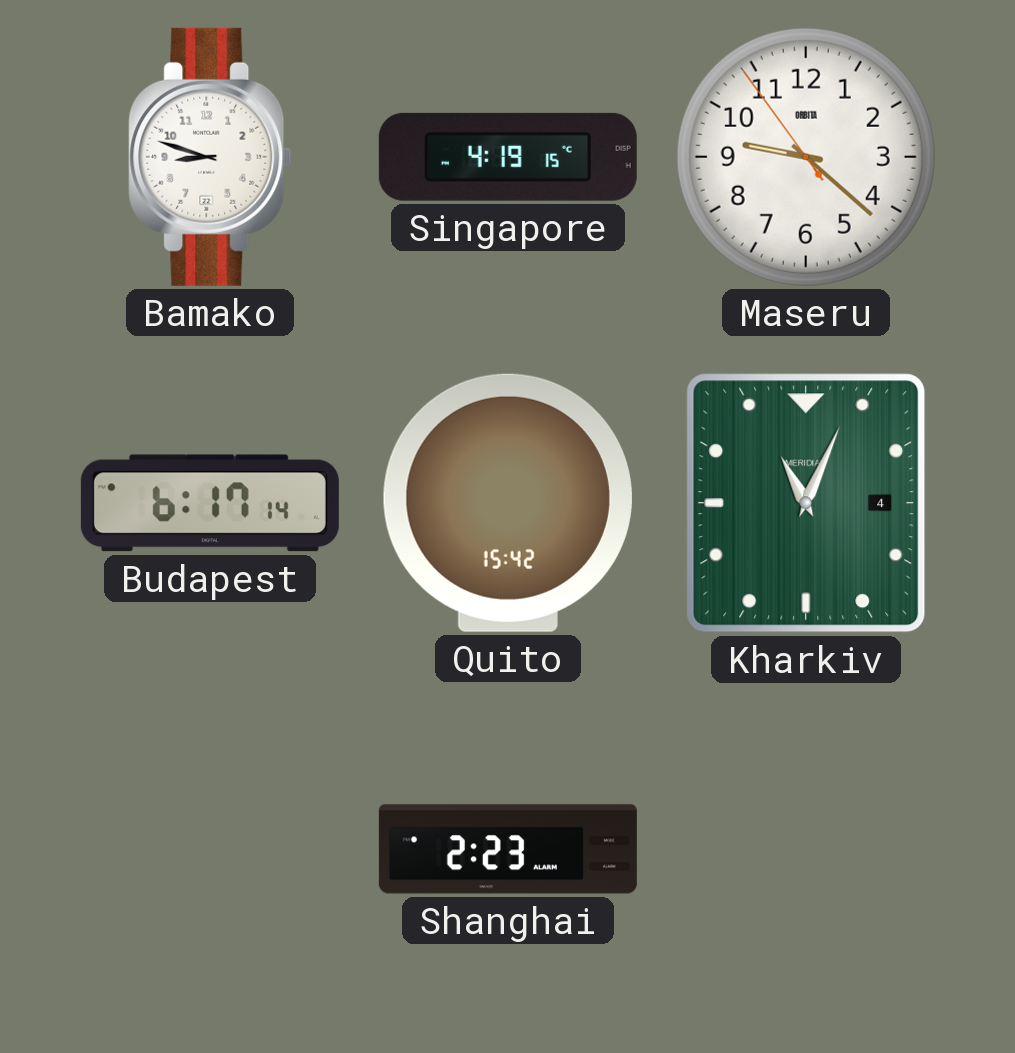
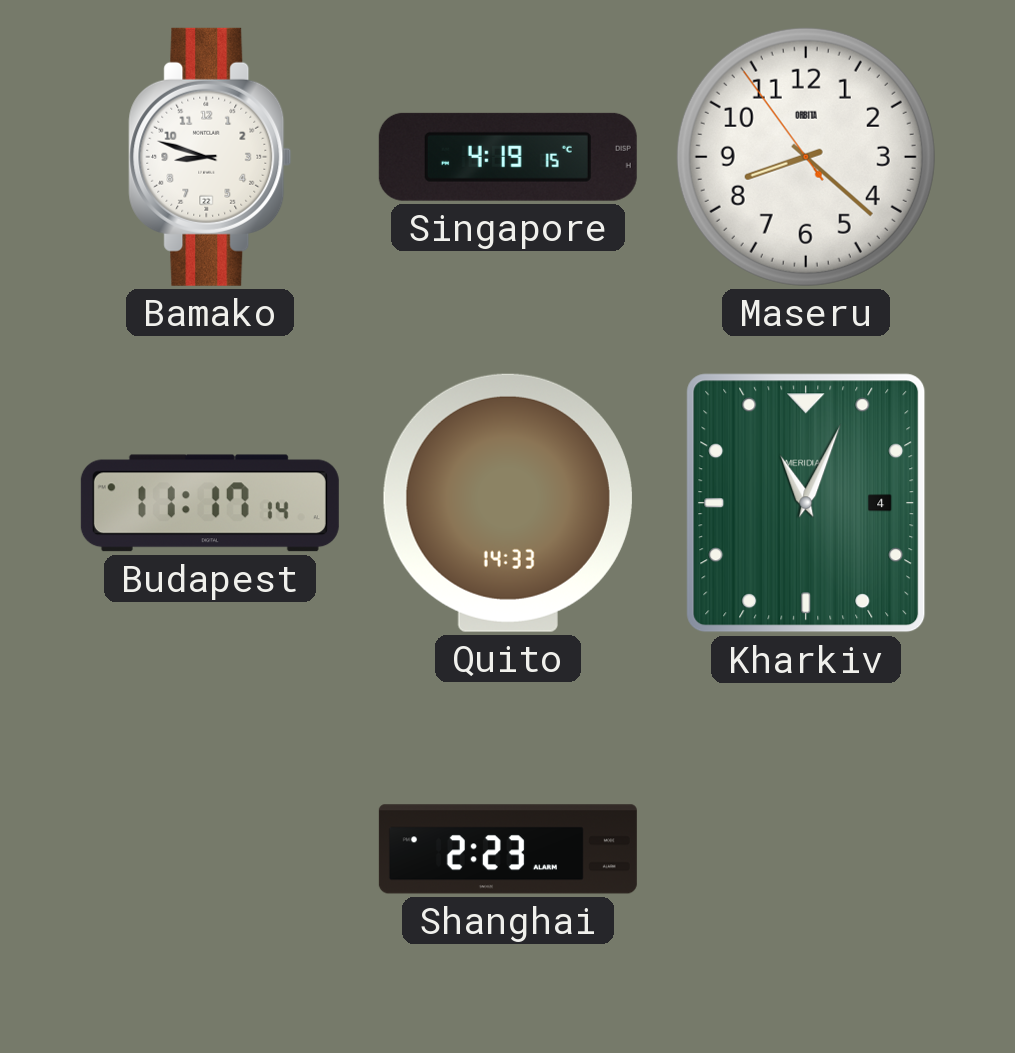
Maseru: 9:21 -> 8:21 (806, 157)
Budapest: 6:17 -> 11:17 (210, 503)
Quito: 15:42 -> 14:33 (508, 503)
